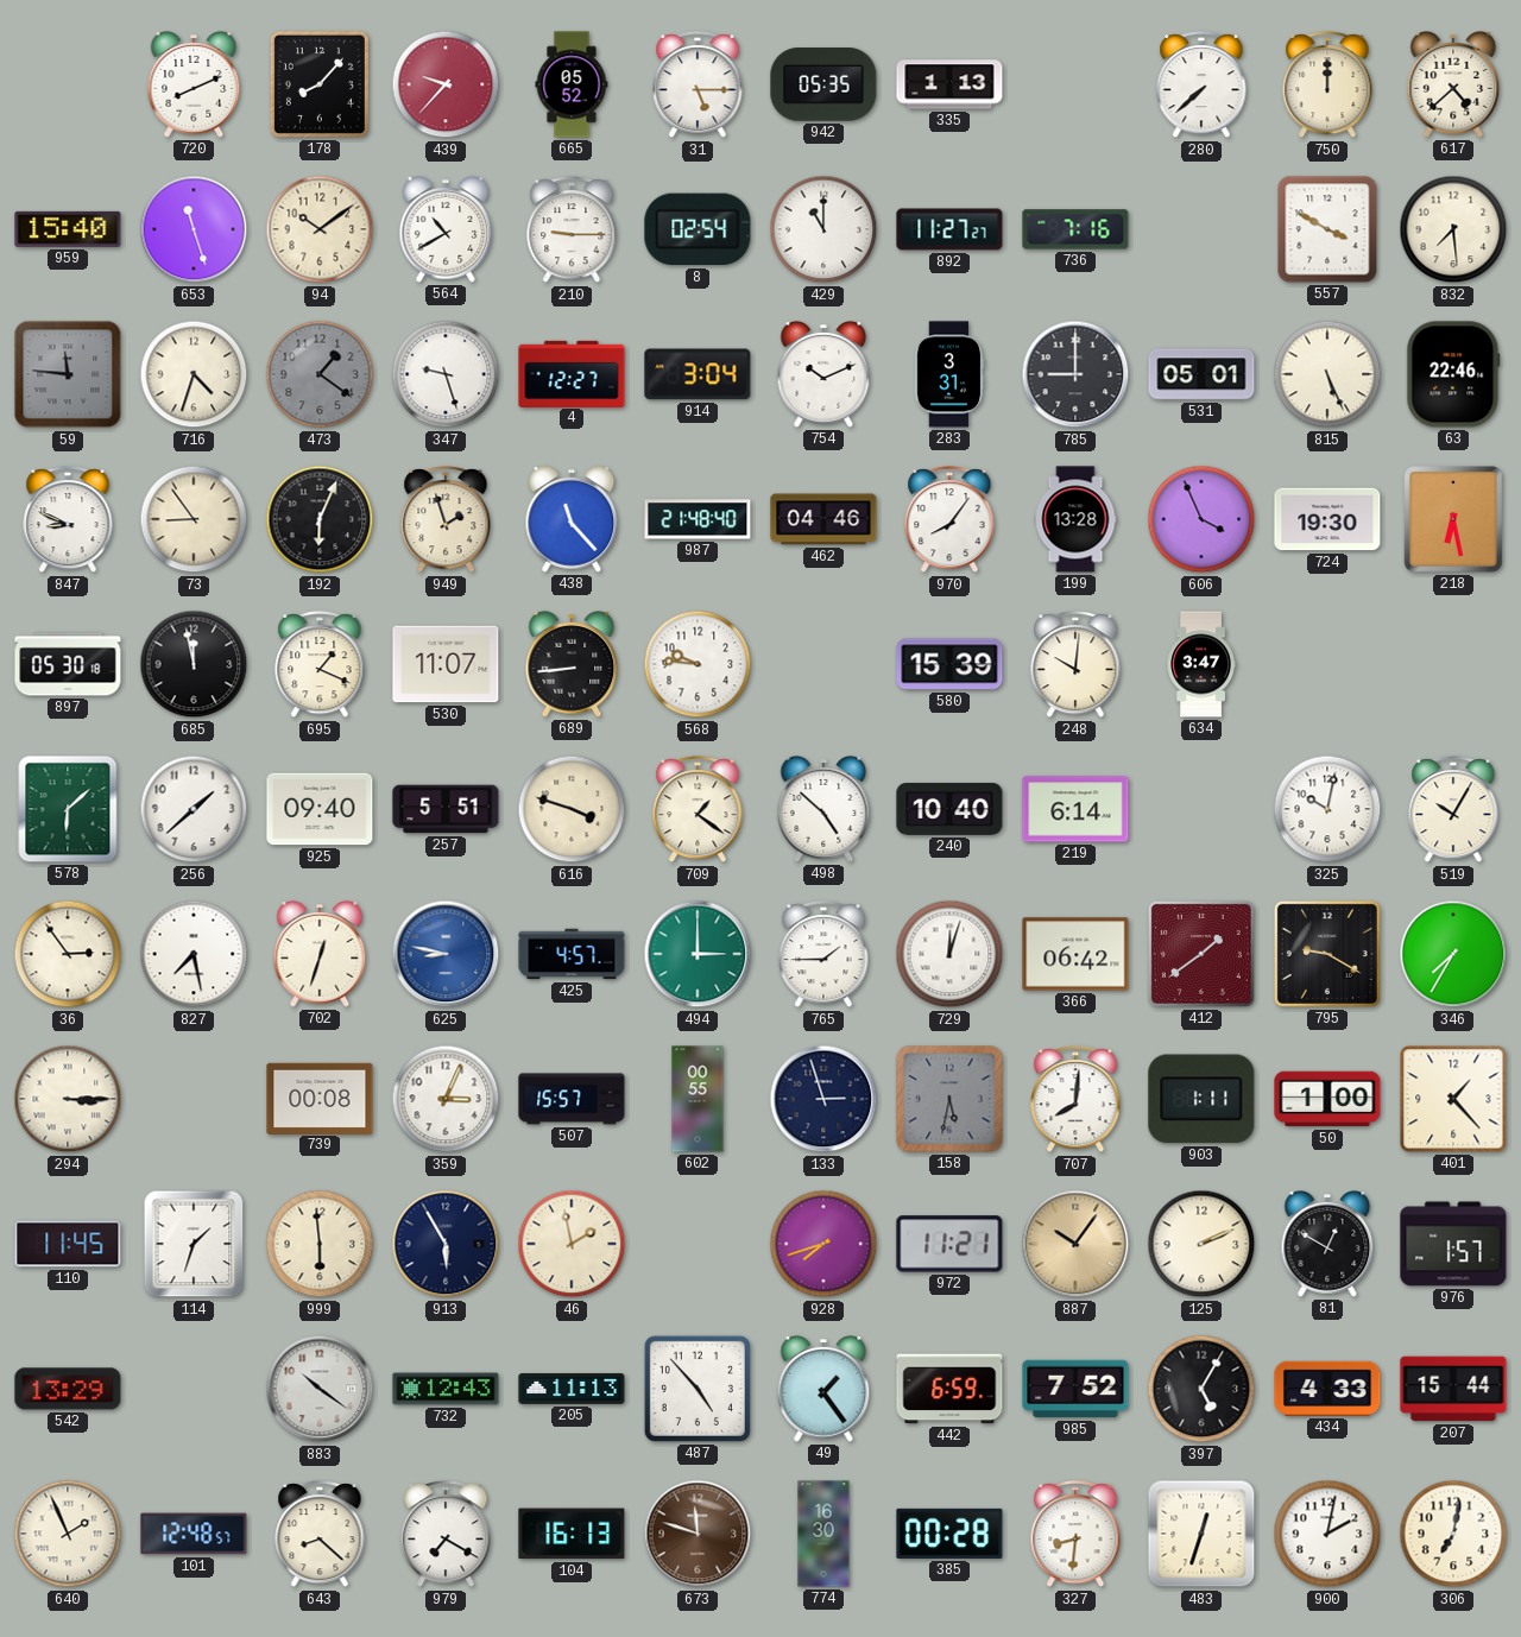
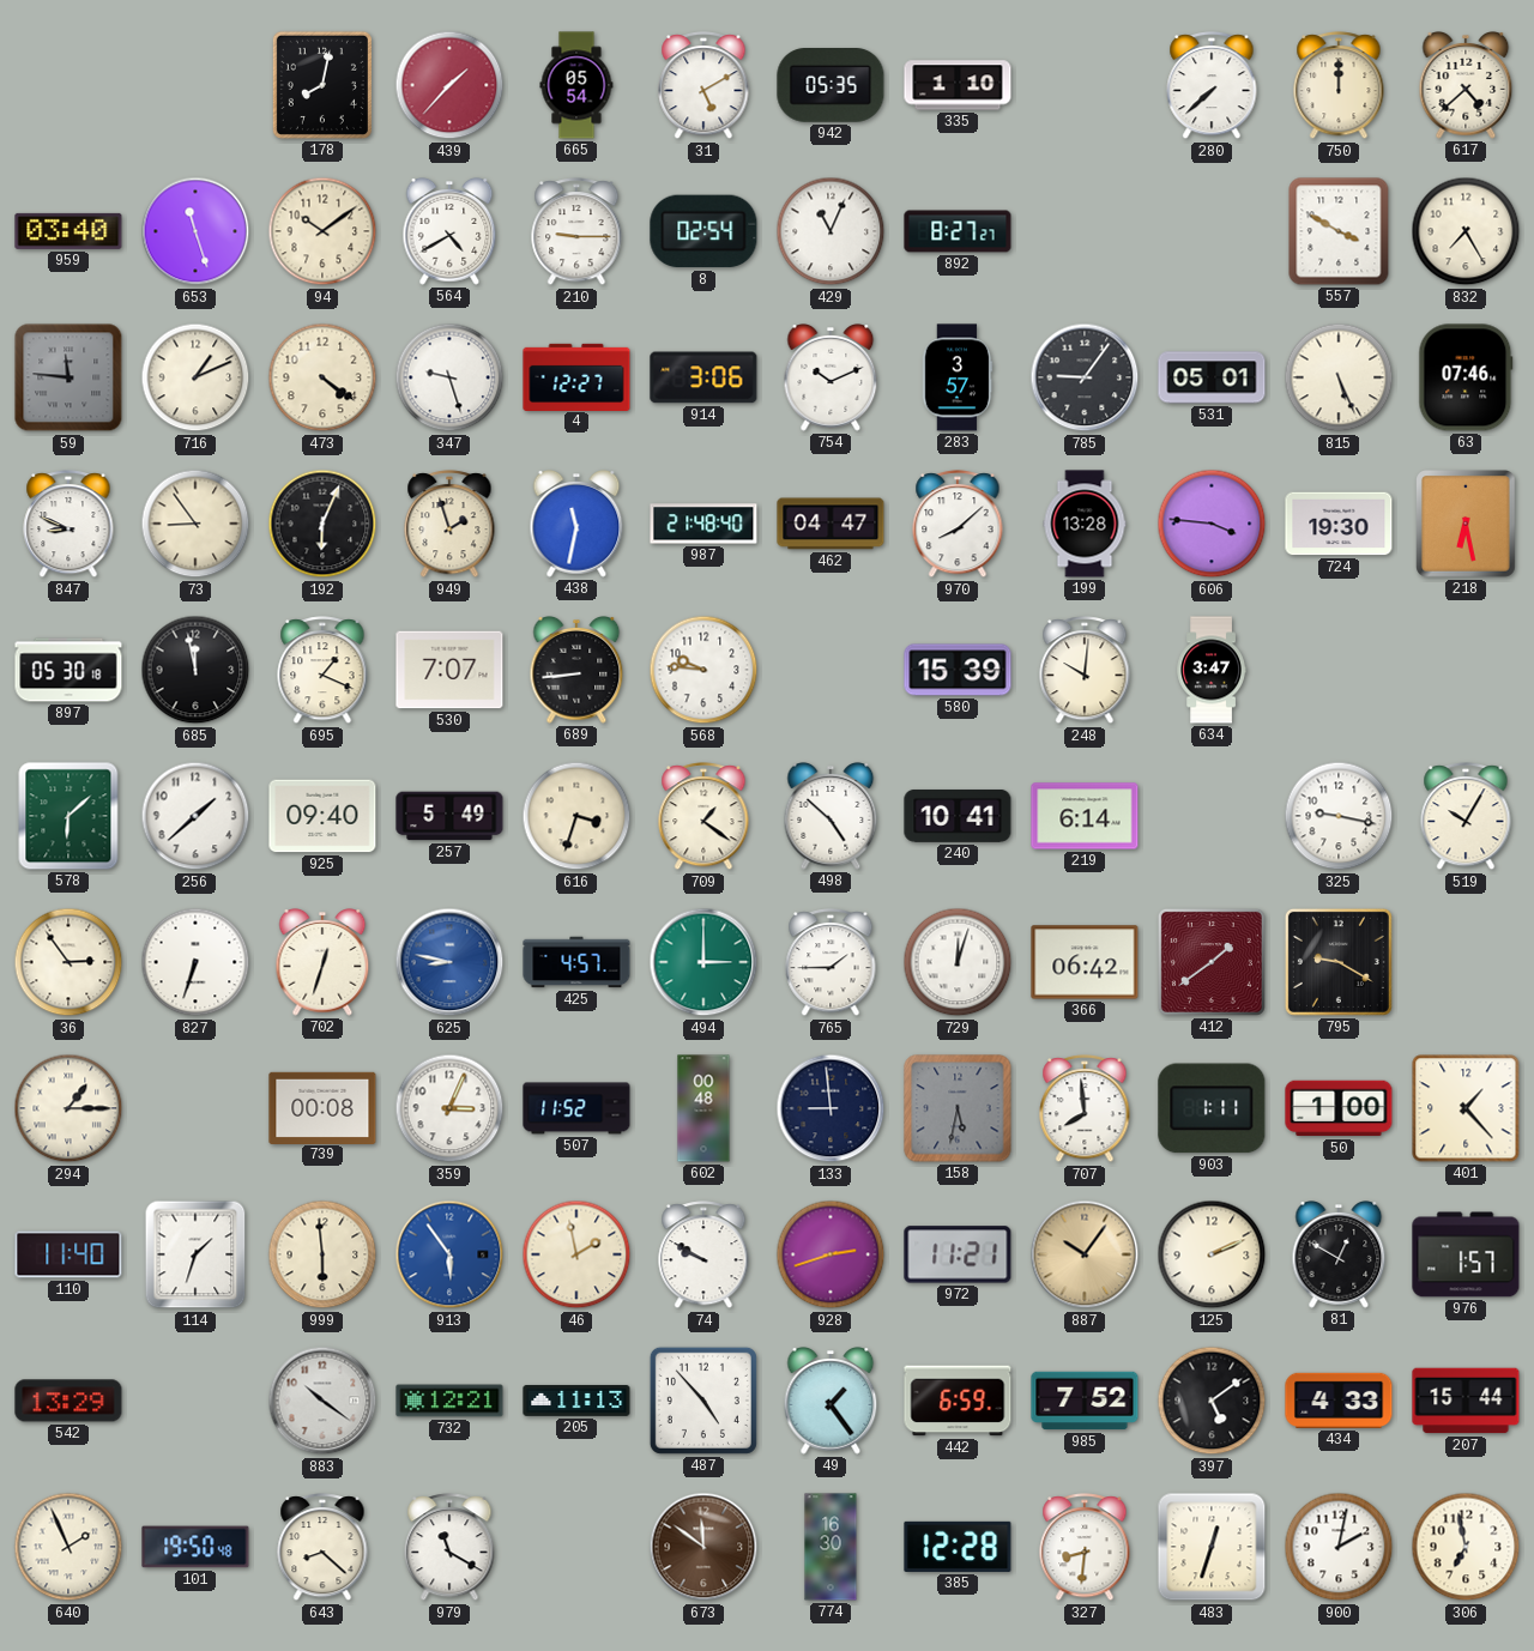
720: 8:11 -> none (194, 86)
178: 8:07 -> 8:02 (322, 85)
439: 9:37 -> 1:37 (449, 85)
665: 05:52 -> 05:54 (576, 85)
31: 5:15 -> 5:10 (703, 86)
335: 1:13 -> 1:10 (958, 85)
959: 15:40 -> 03:40 (68, 231)
564: 10:40 -> 4:40 (449, 232)
429: 11:00 -> 11:04 (831, 231)
892: 11:27 -> 8:27 (958, 231)
736: 7:16 -> none (1075, 229)
832: 7:29 -> 7:25 (1466, 231)
716: 4:33 -> 1:11 (195, 377)
473: 1:21 -> 4:21 (322, 377)
473 dial: grey -> cream (322, 377)
914: 3:04 -> 3:06 (703, 377)
283: 3:31 -> 3:57 (958, 377)
785: 9:00 -> 9:06 (1085, 377)
63: 22:46 -> 07:46 (1466, 377)
438: 11:23 -> 11:32 (576, 525)
462: 04:46 -> 04:47 (831, 524)
970: 8:06 -> 8:08 (958, 525)
606: 3:56 -> 3:46 (1212, 524)
530: 11:07 -> 7:07 (449, 670)
257: 5:51 -> 5:49 (449, 816)
616: 3:48 -> 3:33 (576, 816)
240: 10:40 -> 10:41 (958, 816)
325: 10:02 -> 9:17 (1339, 816)
827: 7:28 -> 6:33 (195, 962)
346: 7:35 -> none (1453, 954)
294: 3:15 -> 1:15 (68, 1108)
507: 15:57 -> 11:52 (576, 1108)
602: 00:55 -> 00:48 (703, 1108)
133: 2:57 -> 8:59 (831, 1108)
707: 8:01 -> 7:59 (1085, 1109)
110: 11:45 -> 11:40 (68, 1254)
913: 5:55 -> 5:54 (449, 1254)
913 dial: navy -> blue (449, 1254)
74: none -> 9:50 (703, 1256)
928: 7:42 -> 2:42 (831, 1254)
732: 12:43 -> 12:21 (449, 1401)
397: 5:05 -> 5:09 (1212, 1401)
101: 12:48 -> 19:50 (195, 1547)
979: 7:20 -> 11:20 (449, 1548)
104: 16:13 -> none (572, 1534)
673: 11:48 -> 11:51 (703, 1547)
385: 00:28 -> 12:28 (958, 1547)
306: 7:02 -> 6:58 (1466, 1547)
